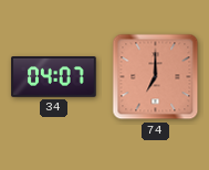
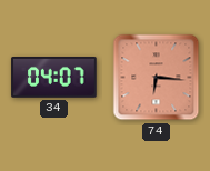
74: 7:00 -> 6:16 (157, 78)
